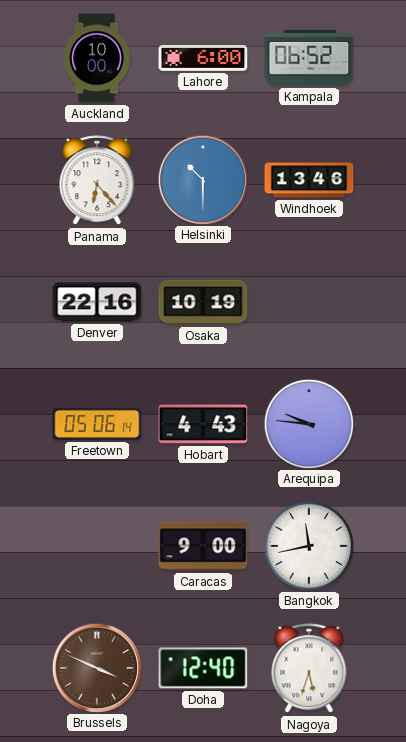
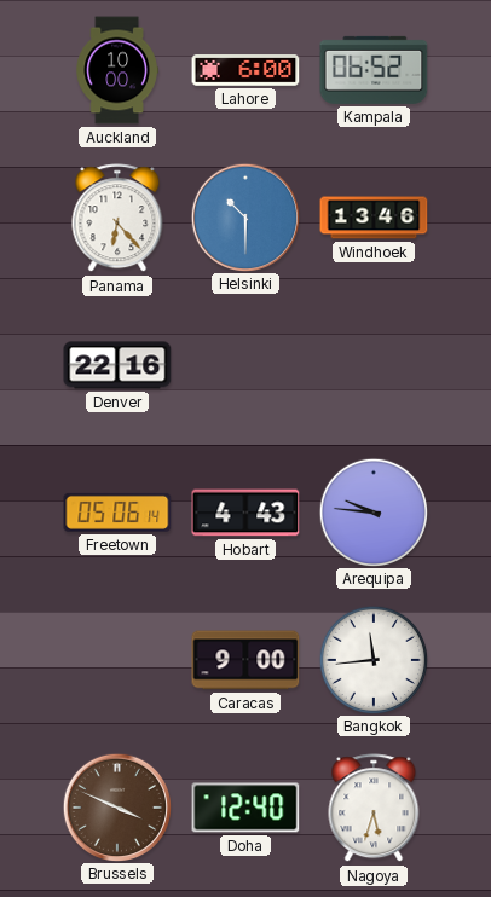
Osaka: 10:19 -> none (203, 302)
Bangkok: 11:43 -> 11:44 (372, 659)
